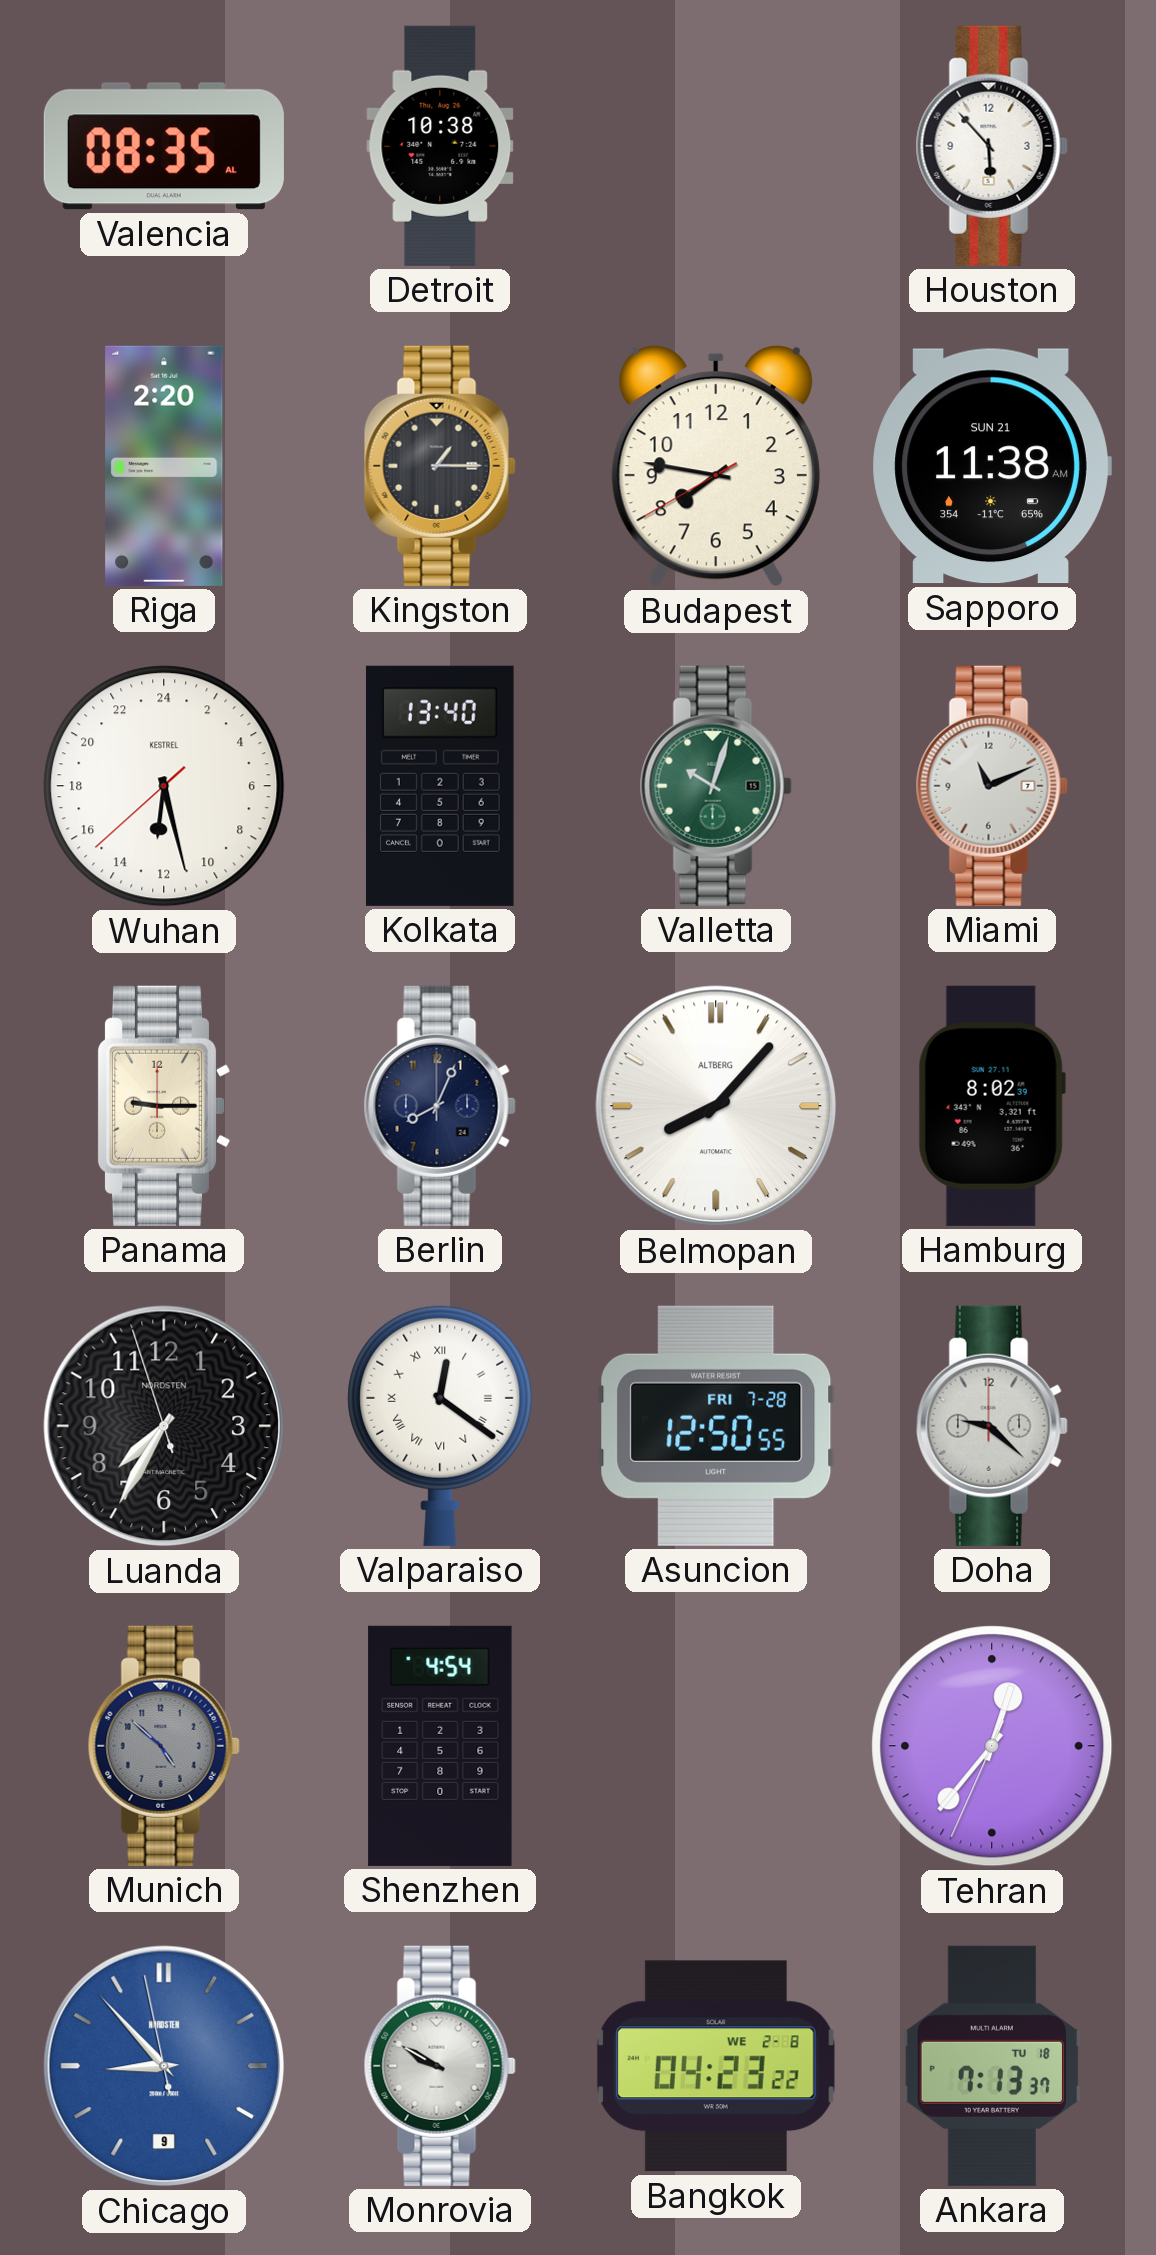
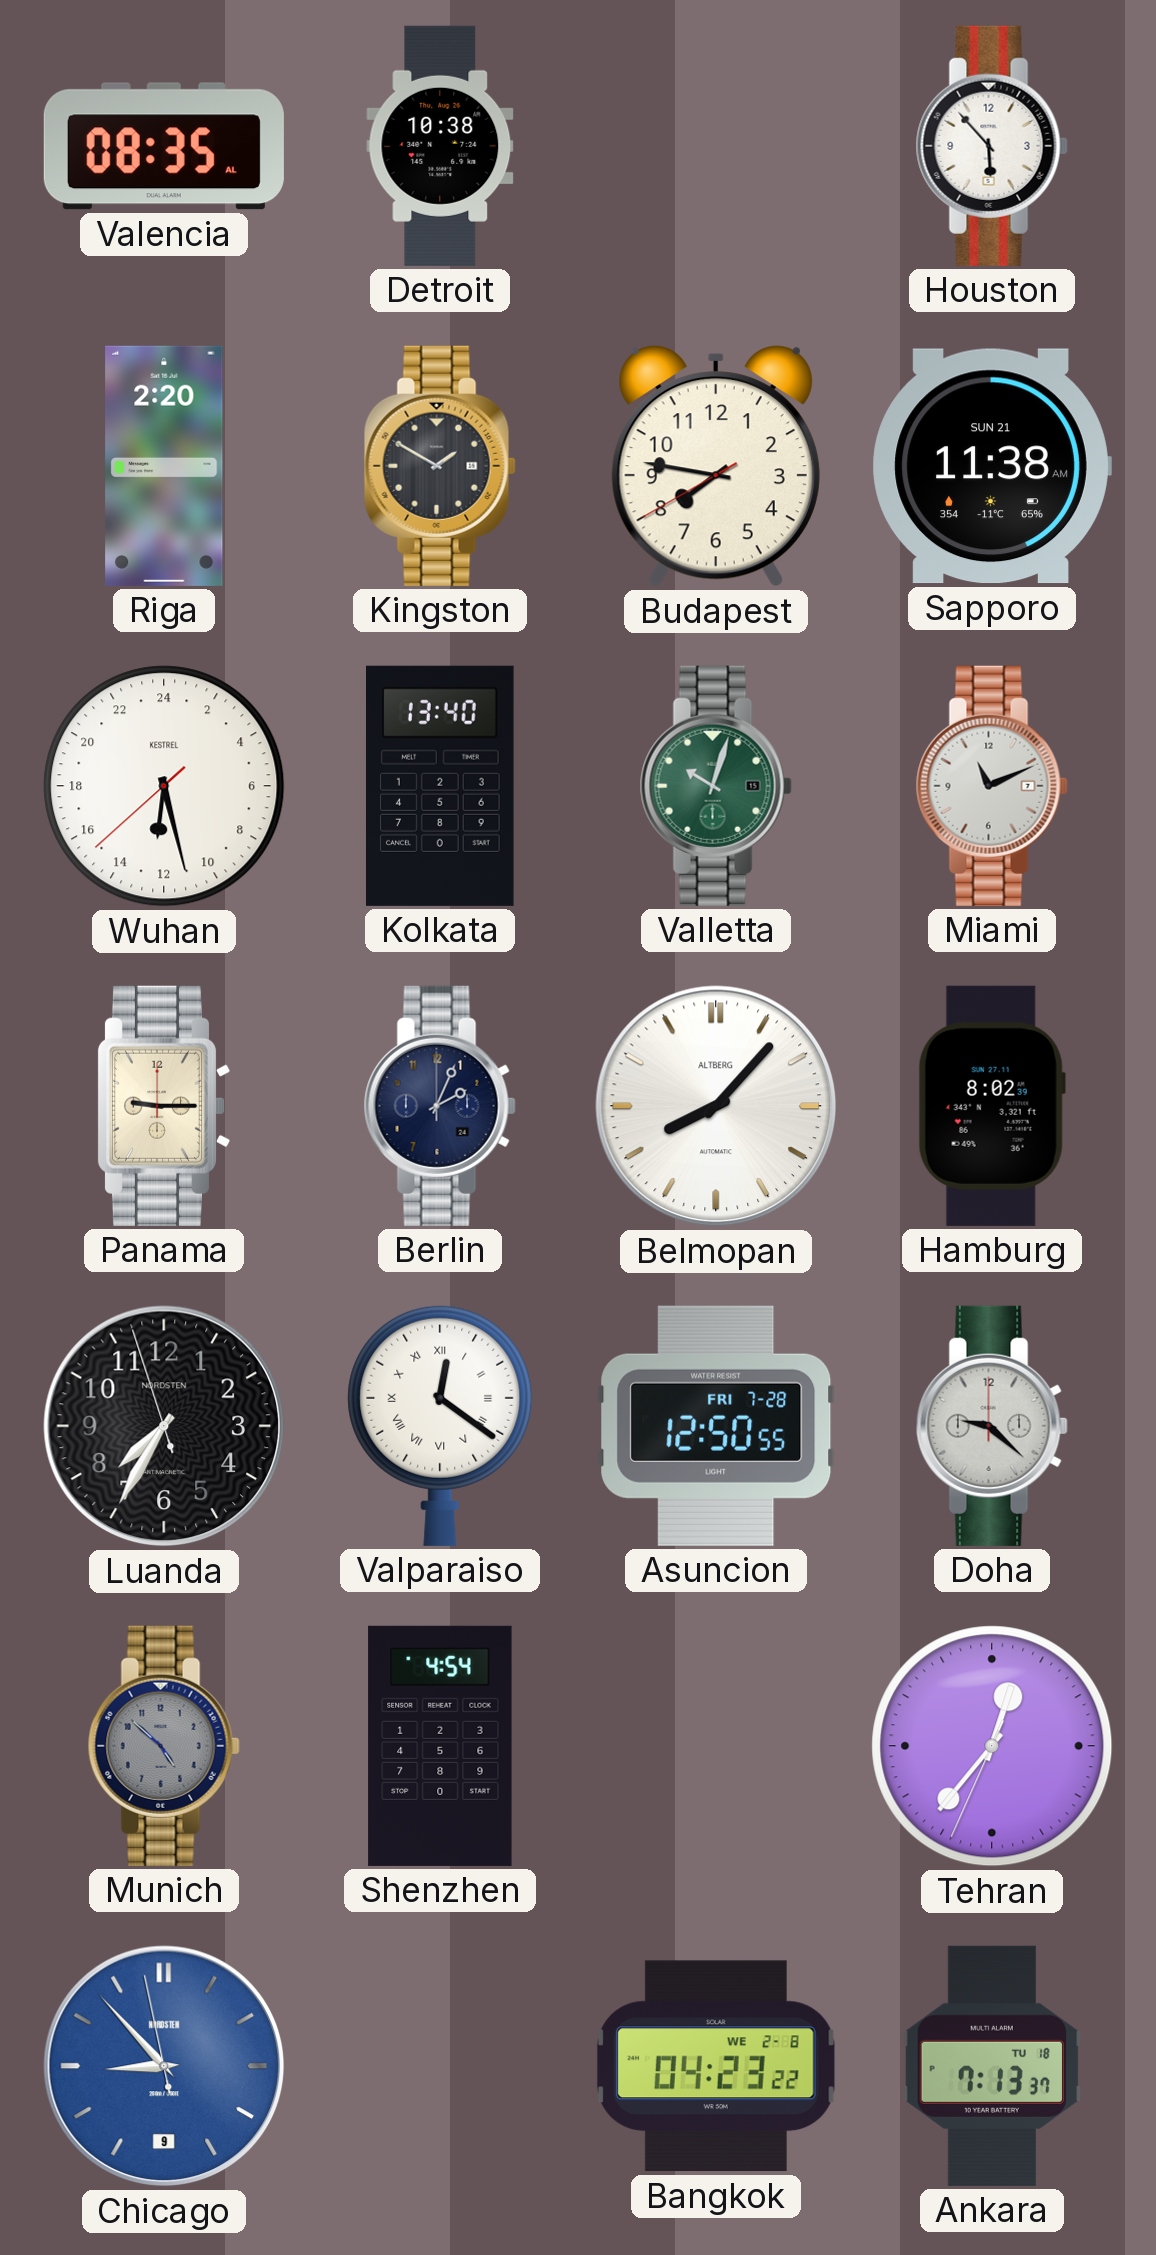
Kingston: 1:15 -> 1:50 (440, 466)
Berlin: 8:04 -> 2:04 (440, 1106)
Monrovia: 9:50 -> none (440, 2066)
